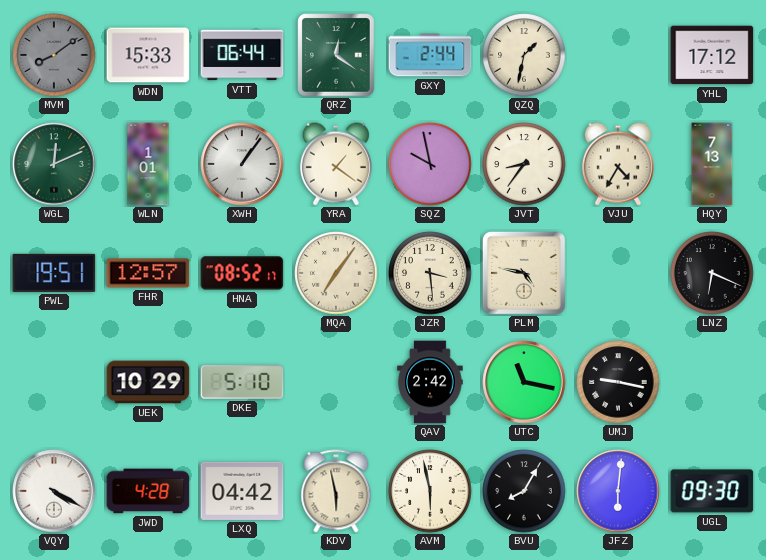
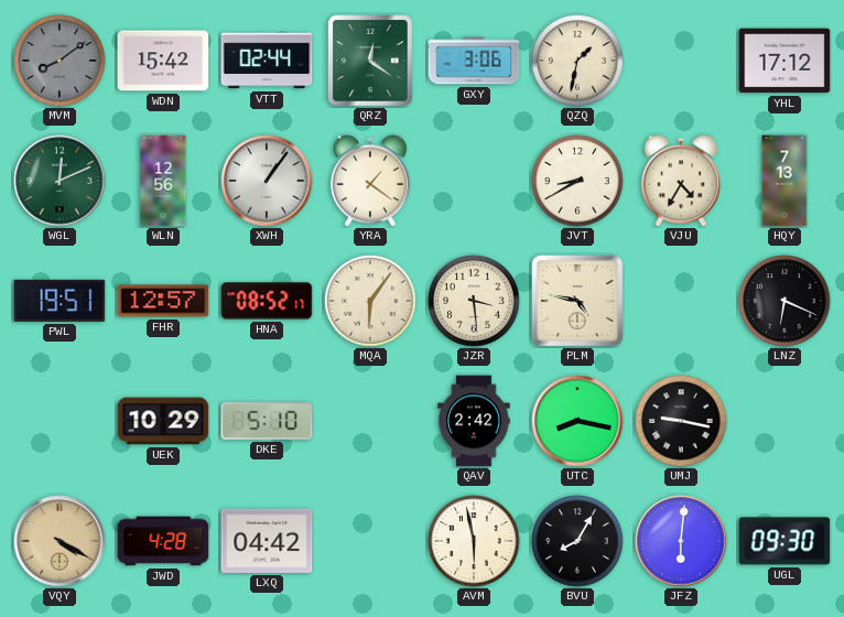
WDN: 15:33 -> 15:42 (163, 61)
VTT: 06:44 -> 02:44 (267, 61)
GXY: 2:44 -> 3:06 (474, 61)
WLN: 1:01 -> 12:56 (163, 181)
SQZ: 9:58 -> none (430, 164)
JVT: 8:36 -> 8:40 (577, 181)
MQA: 7:06 -> 6:06 (370, 301)
UTC: 11:17 -> 8:17 (577, 421)
VQY dial: white -> champagne (59, 541)
KDV: 5:58 -> none (336, 491)
